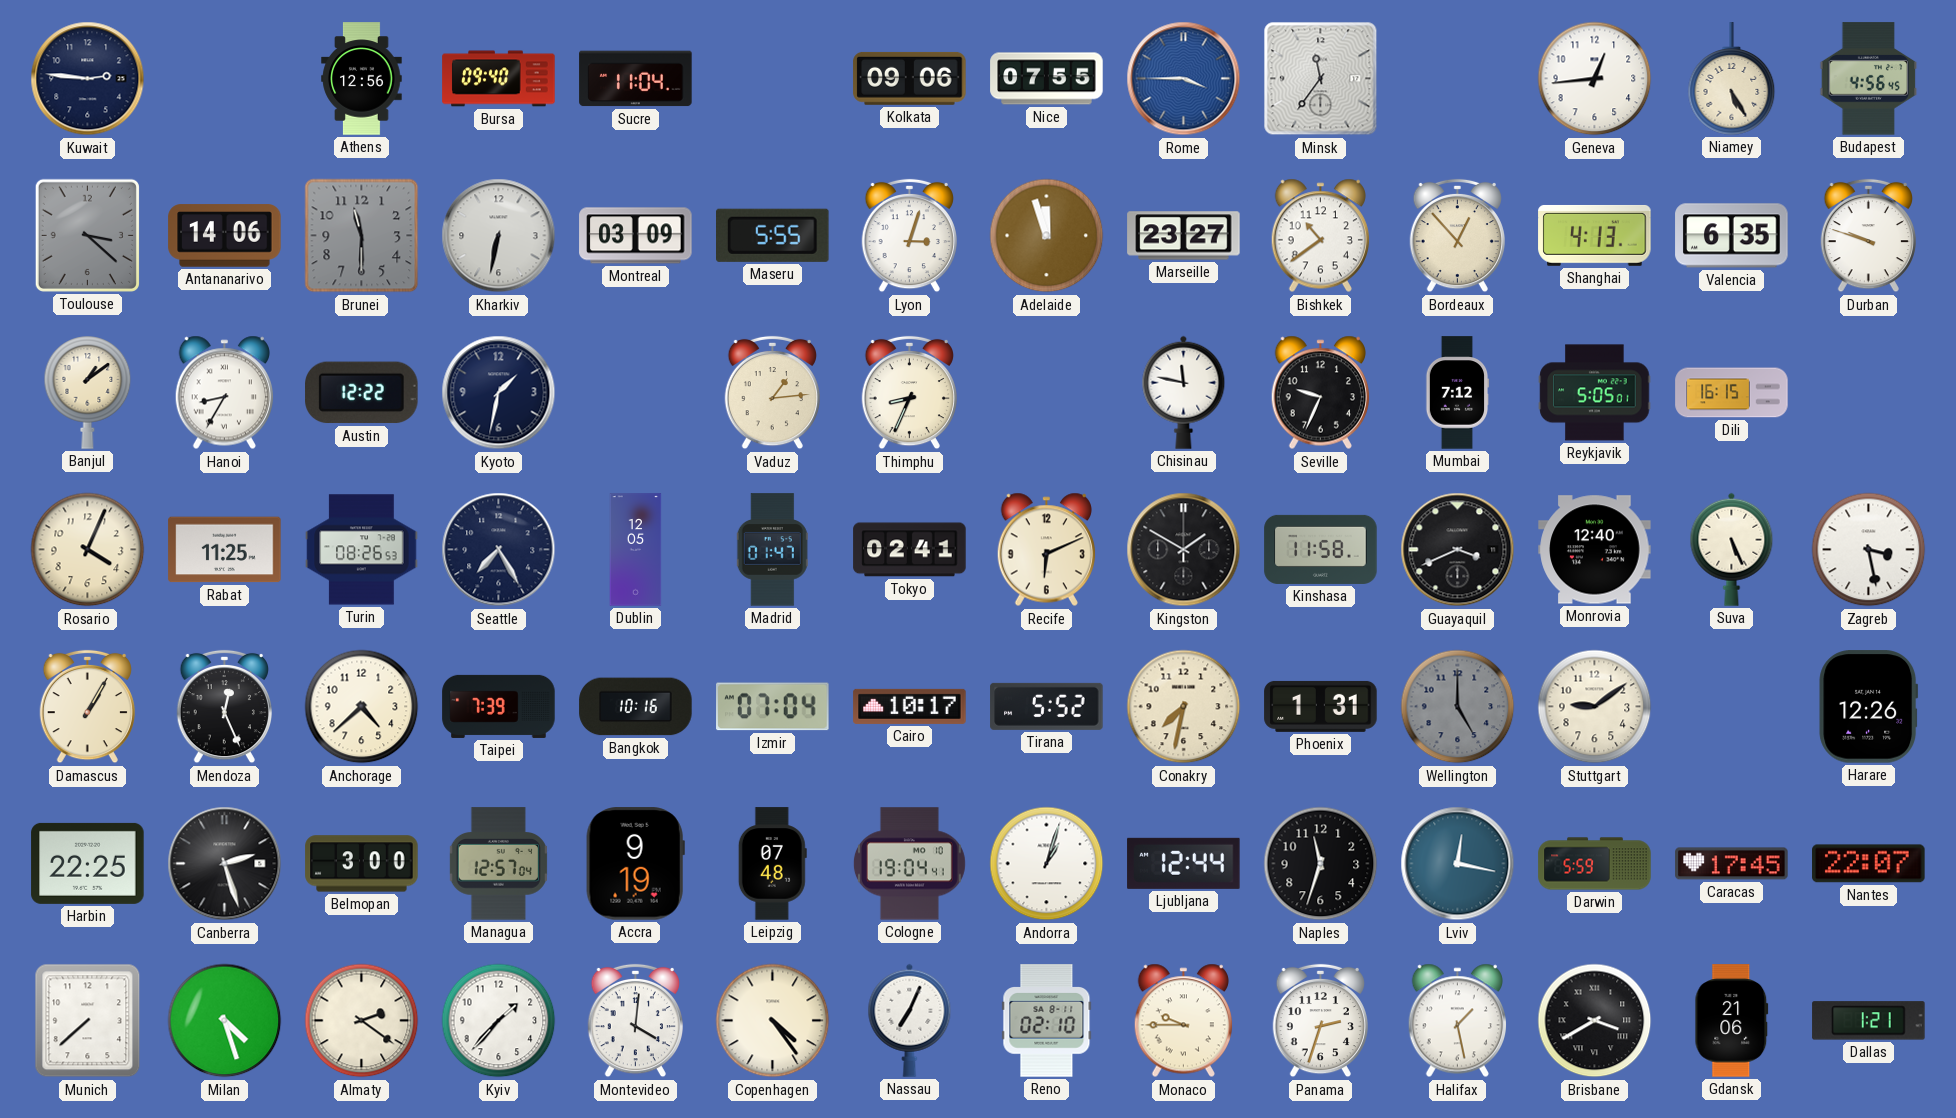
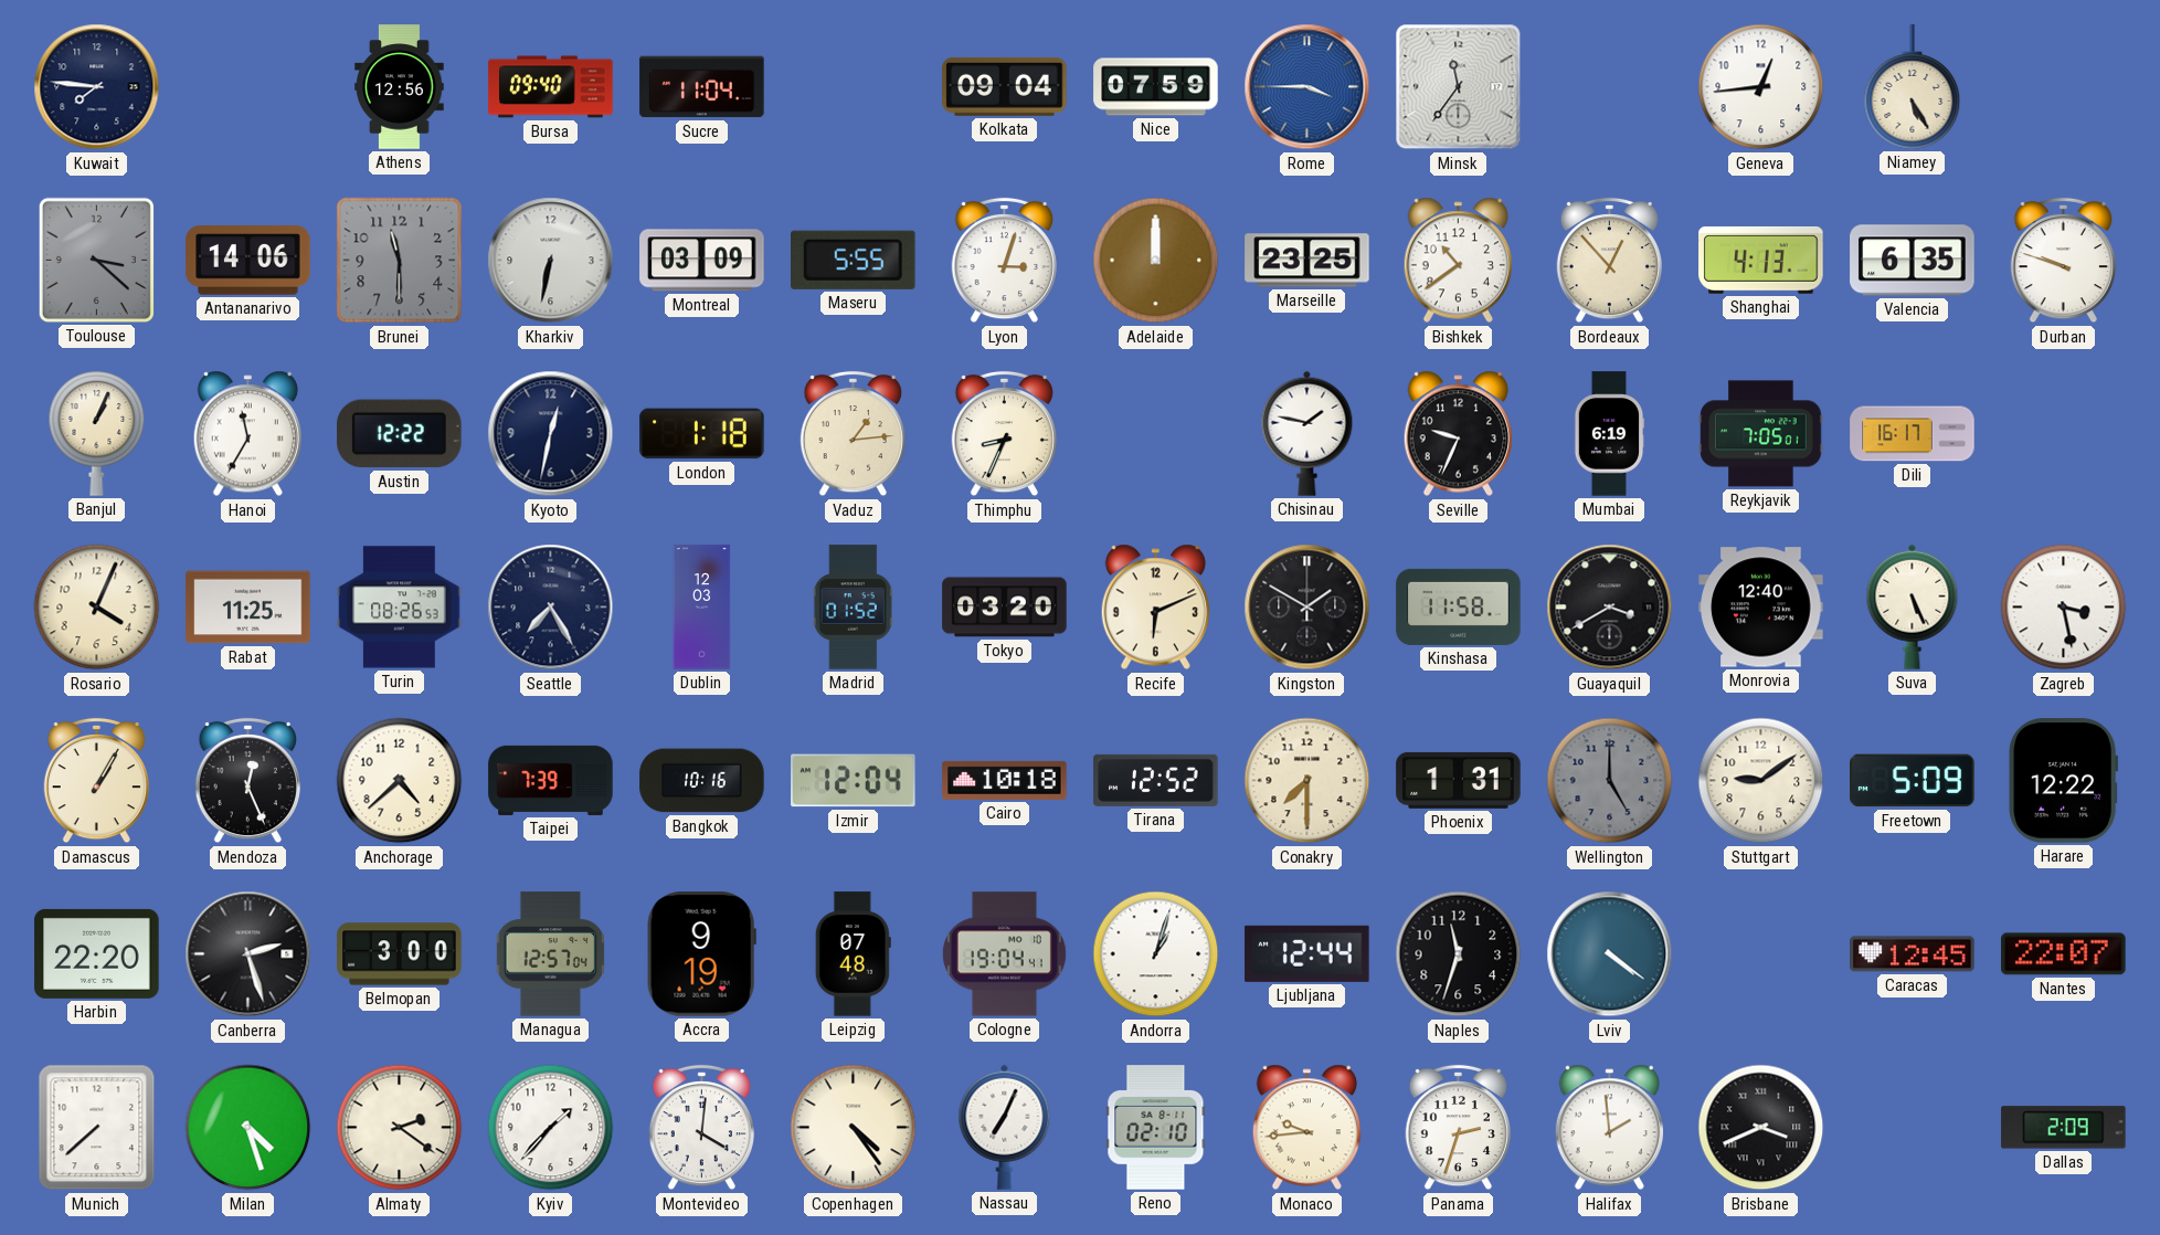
Kuwait: 2:46 -> 7:46 (97, 87)
Kolkata: 09:06 -> 09:04 (1005, 86)
Nice: 07:55 -> 07:59 (1156, 87)
Budapest: 4:56 -> none (1869, 79)
Adelaide: 11:57 -> 12:00 (1156, 261)
Marseille: 23:27 -> 23:25 (1307, 261)
Banjul: 1:09 -> 1:04 (97, 434)
Hanoi: 8:35 -> 11:35 (247, 434)
Kyoto: 1:32 -> 12:32 (551, 434)
London: none -> 1:18 (702, 434)
Chisinau: 11:47 -> 1:47 (1307, 433)
Mumbai: 7:12 -> 6:19 (1609, 434)
Reykjavik: 5:05 -> 7:05 (1761, 434)
Dili: 16:15 -> 16:17 (1913, 434)
Dublin: 12:05 -> 12:03 (702, 608)
Madrid: 01:47 -> 01:52 (853, 608)
Tokyo: 02:41 -> 03:20 (1005, 608)
Guayaquil: 3:41 -> 3:40 (1610, 608)
Izmir: 07:04 -> 12:04 (854, 781)
Cairo: 10:17 -> 10:18 (1005, 780)
Tirana: 5:52 -> 12:52 (1156, 780)
Conakry: 7:32 -> 7:30 (1307, 781)
Freetown: none -> 5:09 (1913, 781)
Harare: 12:26 -> 12:22 (2064, 781)
Harbin: 22:25 -> 22:20 (97, 953)
Lviv: 12:17 -> 4:21 (1610, 954)
Darwin: 5:59 -> none (1595, 864)
Caracas: 17:45 -> 12:45 (1913, 954)
Monaco: 9:45 -> 9:44 (1306, 1128)
Halifax: 1:28 -> 1:59 (1609, 1128)
Brisbane: 3:40 -> 3:41 (1761, 1128)
Gdansk: 21:06 -> none (1732, 1021)
Dallas: 1:21 -> 2:09 (2064, 1128)
